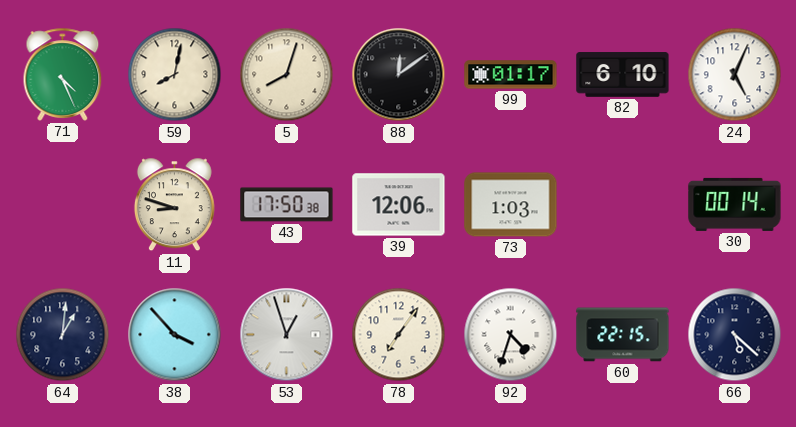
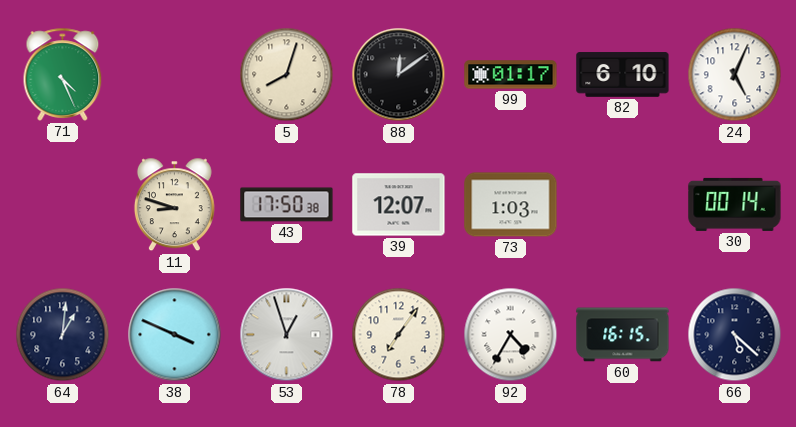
59: 8:02 -> none (175, 75)
39: 12:06 -> 12:07 (399, 205)
38: 3:53 -> 3:49 (175, 335)
92: 4:33 -> 4:35 (511, 335)
60: 22:15 -> 16:15 (623, 335)
